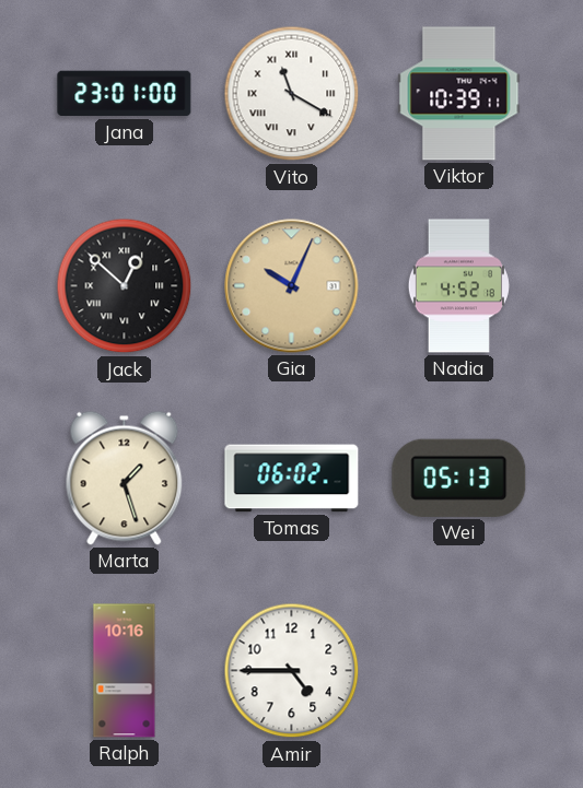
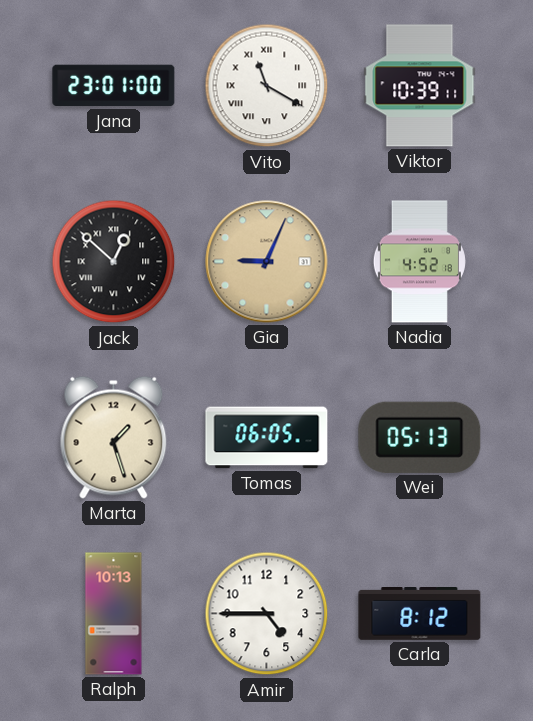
Gia: 10:04 -> 9:04 (267, 262)
Tomas: 06:02 -> 06:05 (267, 438)
Ralph: 10:16 -> 10:13 (114, 614)
Carla: none -> 8:12 (420, 614)
